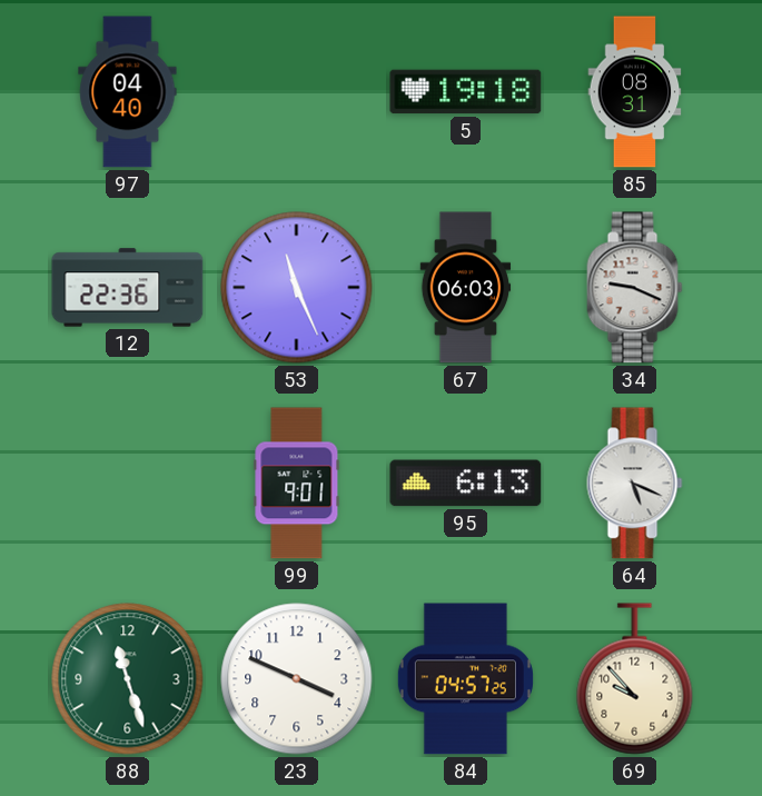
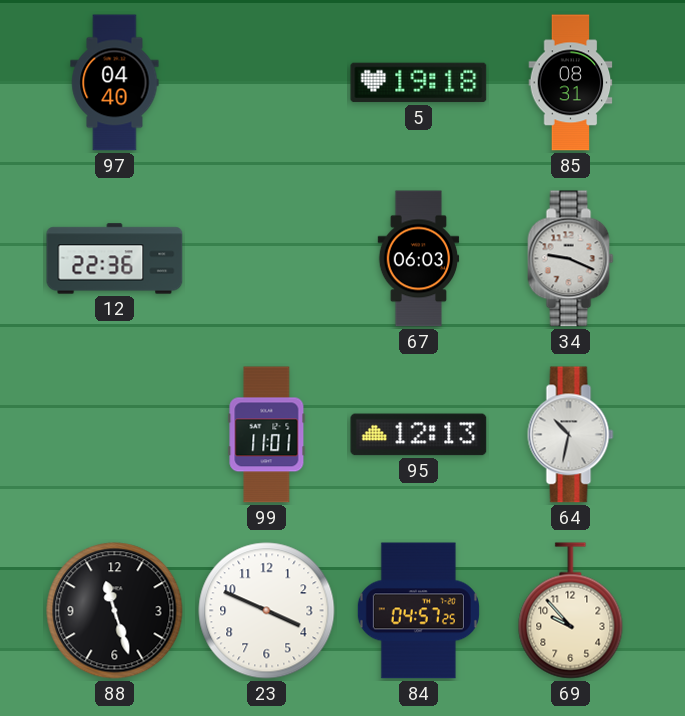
53: 11:26 -> none (297, 288)
99: 9:01 -> 11:01 (267, 435)
95: 6:13 -> 12:13 (419, 435)
64: 5:19 -> 10:32 (571, 435)
88 dial: green -> black (115, 611)
